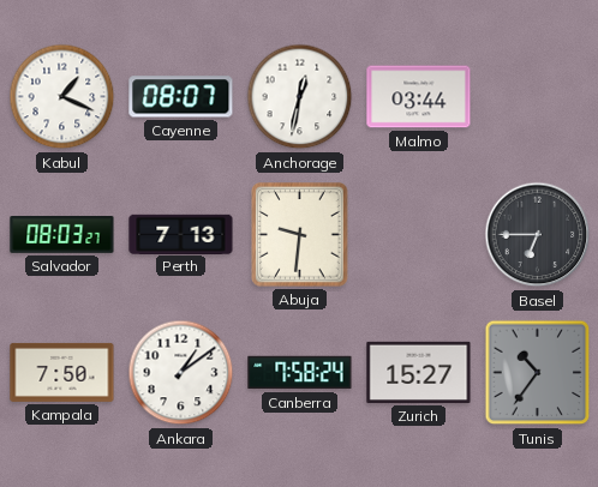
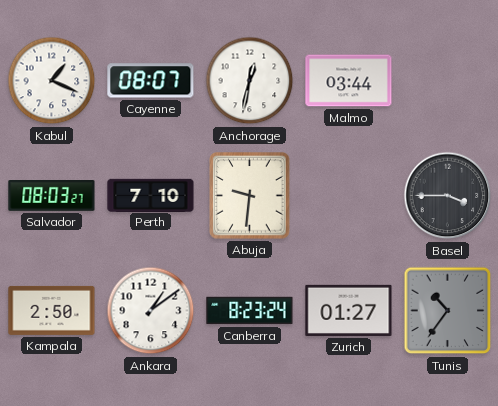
Perth: 7:13 -> 7:10 (151, 195)
Basel: 6:45 -> 3:45 (448, 196)
Kampala: 7:50 -> 2:50 (52, 310)
Canberra: 7:58 -> 8:23 (250, 311)
Zurich: 15:27 -> 01:27 (349, 310)
